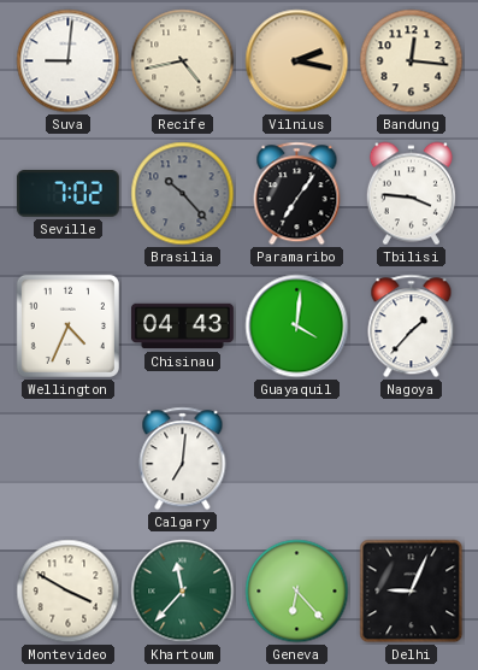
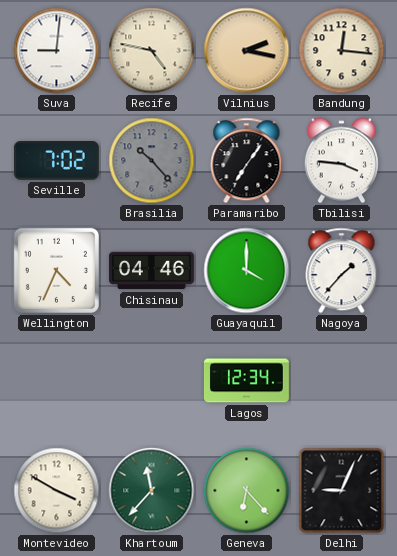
Recife: 4:43 -> 4:47 (152, 51)
Chisinau: 04:43 -> 04:46 (151, 271)
Guayaquil: 4:01 -> 4:00 (247, 271)
Calgary: 7:01 -> none (183, 459)
Lagos: none -> 12:34 (246, 381)
